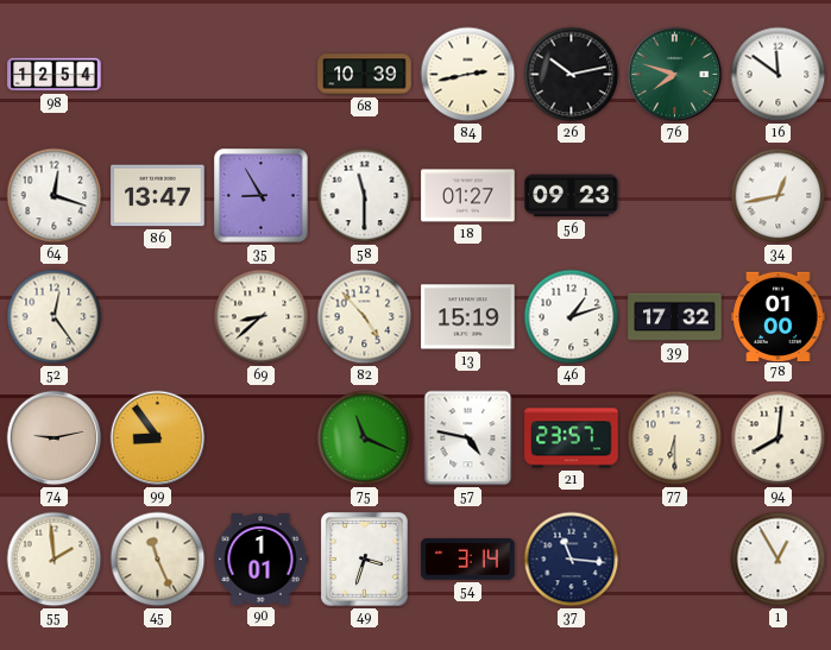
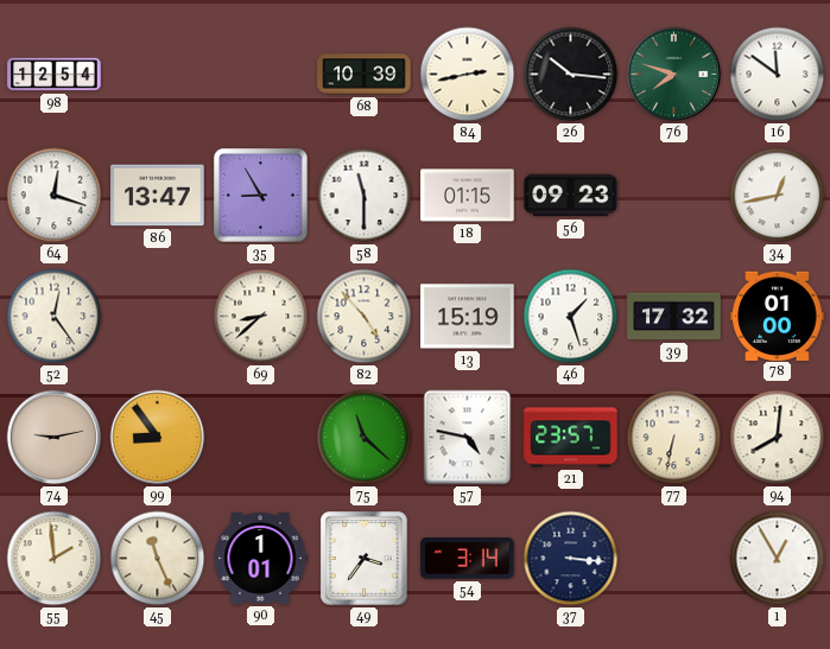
26: 10:13 -> 10:16 (571, 75)
18: 01:27 -> 01:15 (468, 196)
46: 1:12 -> 1:27 (571, 317)
75: 11:19 -> 11:22 (365, 438)
77: 6:30 -> 6:32 (674, 438)
49: 3:33 -> 3:36 (365, 559)
37: 11:16 -> 3:16 (571, 559)
